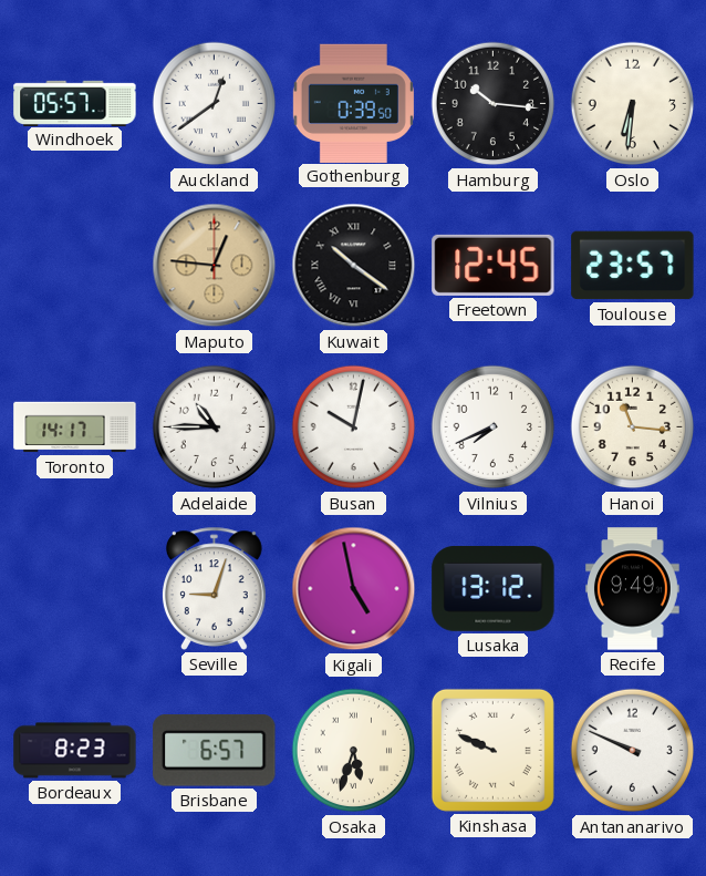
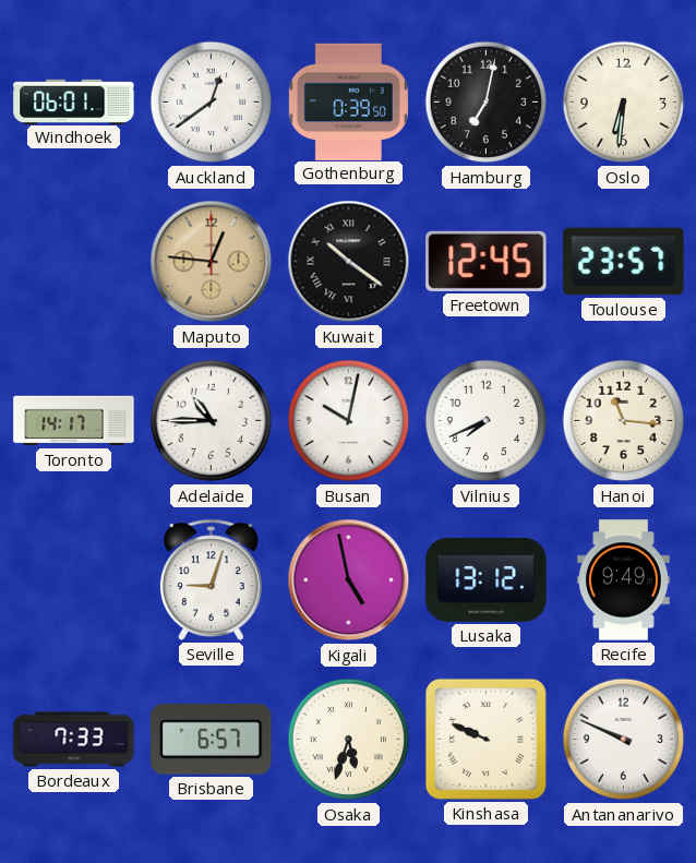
Windhoek: 05:57 -> 06:01 (74, 101)
Hamburg: 10:16 -> 7:02 (487, 103)
Bordeaux: 8:23 -> 7:33 (74, 740)
